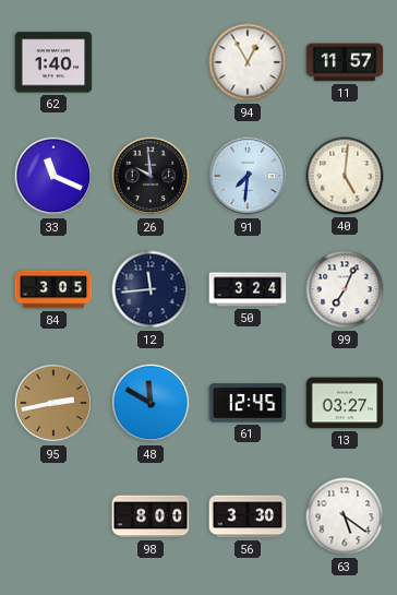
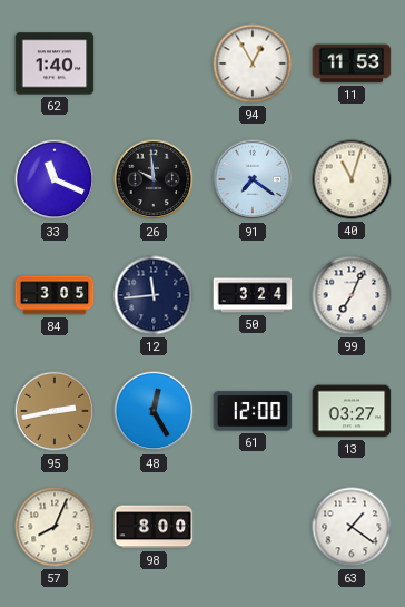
11: 11:57 -> 11:53 (352, 63)
91: 7:31 -> 7:21 (253, 179)
40: 5:01 -> 11:03 (352, 179)
48: 11:50 -> 12:25 (154, 411)
61: 12:45 -> 12:00 (253, 411)
57: none -> 8:04 (55, 527)
56: 3:30 -> none (248, 516)
63: 5:21 -> 1:21 (352, 527)
